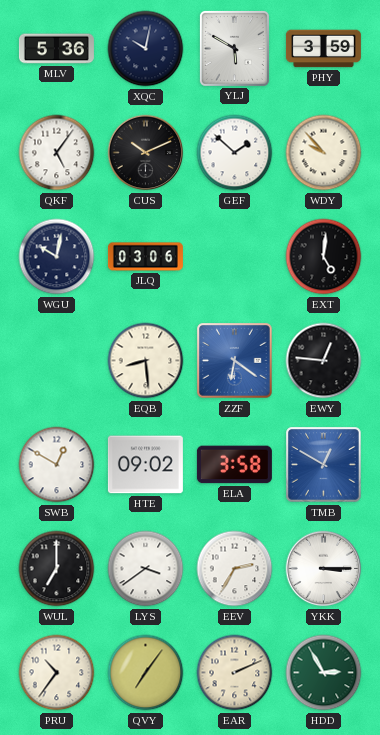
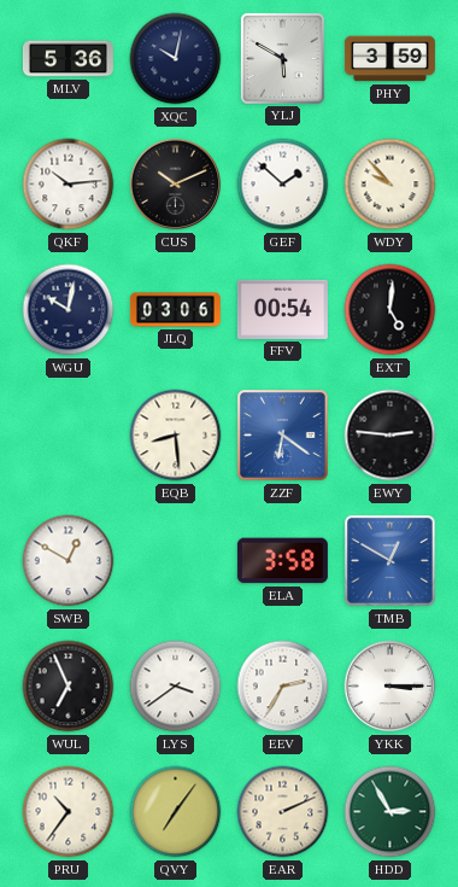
QKF: 5:06 -> 10:14 (69, 185)
FFV: none -> 00:54 (282, 309)
EWY: 12:46 -> 2:46 (391, 436)
HTE: 09:02 -> none (145, 465)
WUL: 7:00 -> 6:56 (69, 687)
